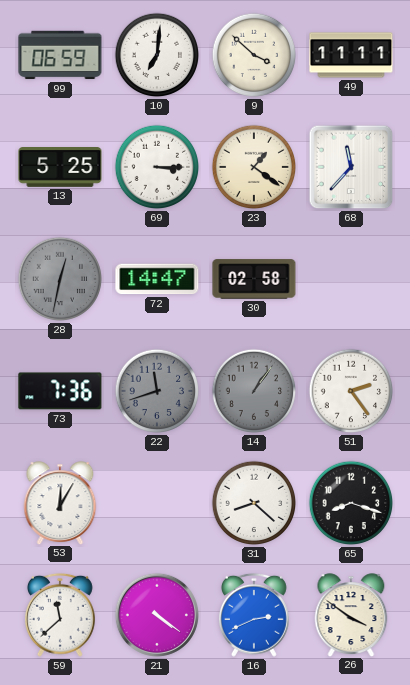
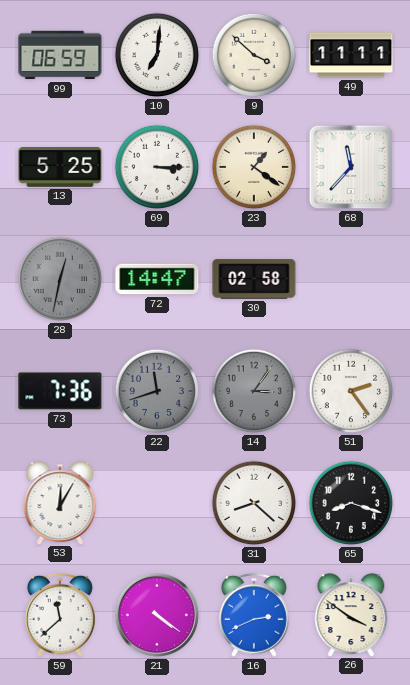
14: 1:06 -> 3:06 (254, 391)
